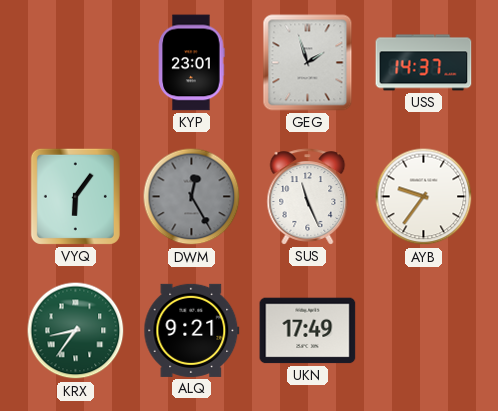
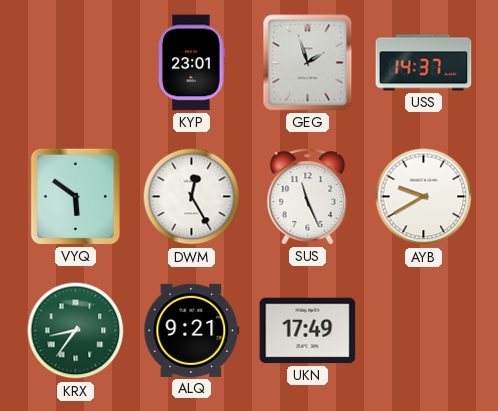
VYQ: 6:06 -> 5:51 (75, 196)
DWM dial: grey -> white (192, 197)
AYB: 9:36 -> 9:40 (424, 197)
